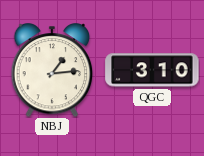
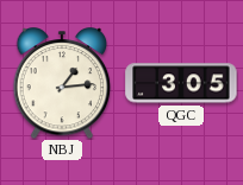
QGC: 3:10 -> 3:05 (181, 83)
